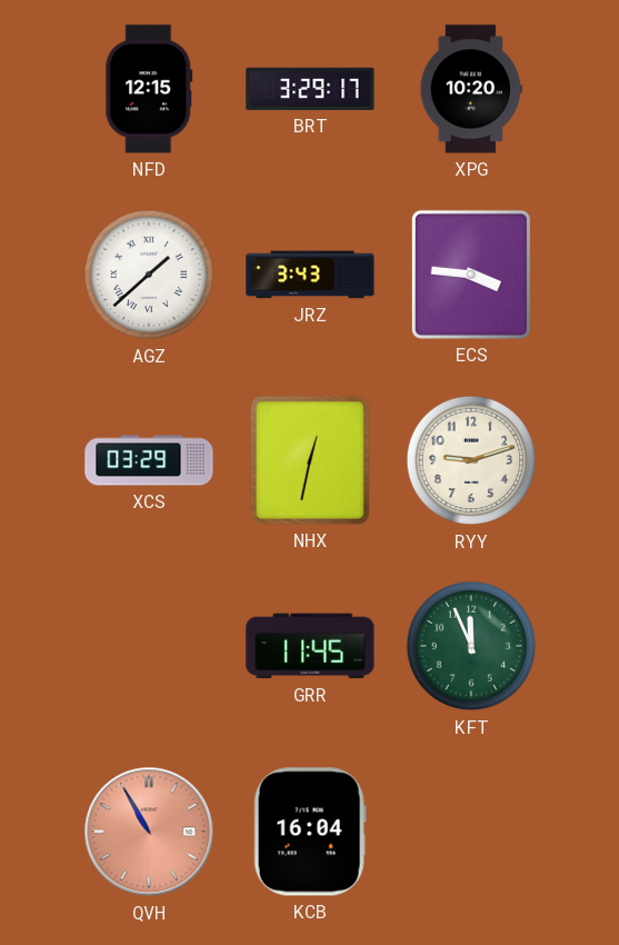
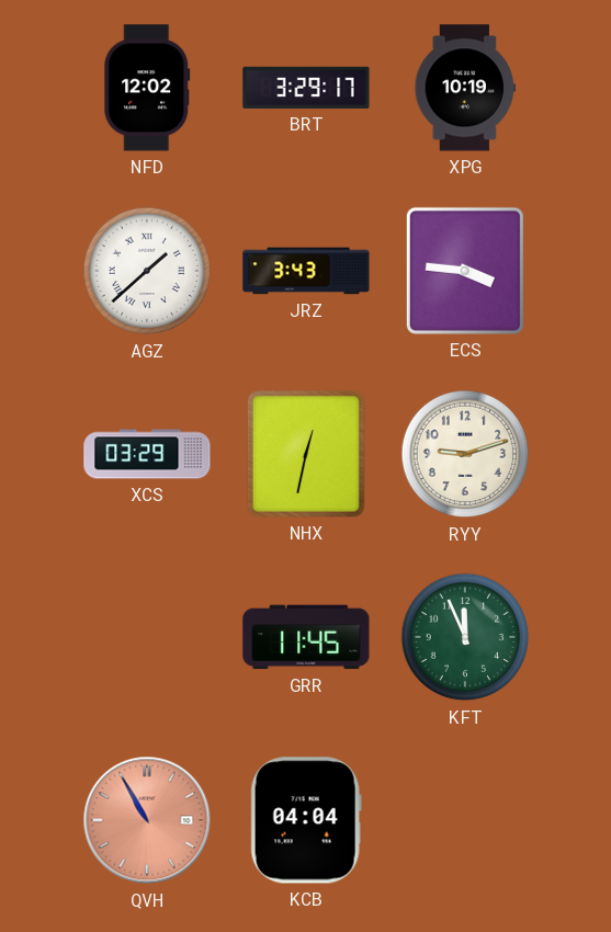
NFD: 12:15 -> 12:02 (147, 88)
XPG: 10:20 -> 10:19 (464, 88)
KCB: 16:04 -> 04:04 (306, 820)
